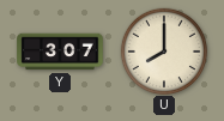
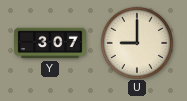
U: 8:00 -> 9:00 (136, 42)
